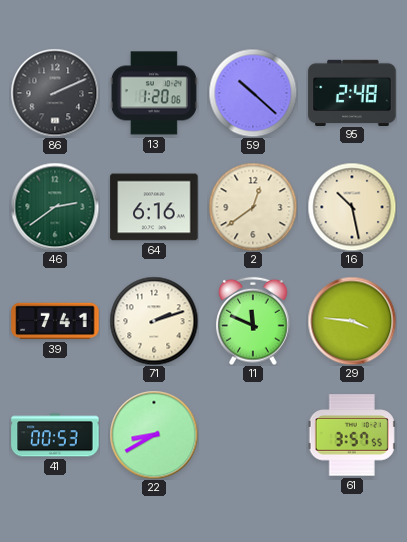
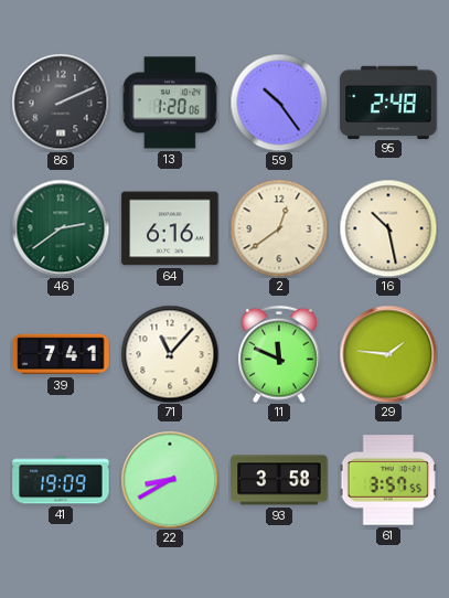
59: 10:22 -> 10:24 (279, 103)
71: 2:12 -> 11:07 (170, 354)
29: 3:46 -> 1:46 (388, 354)
41: 00:53 -> 19:09 (61, 480)
93: none -> 3:58 (279, 480)
